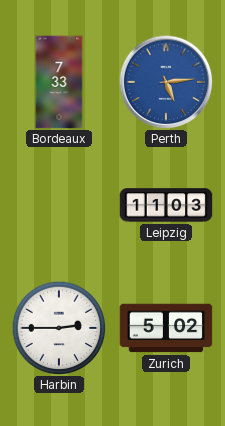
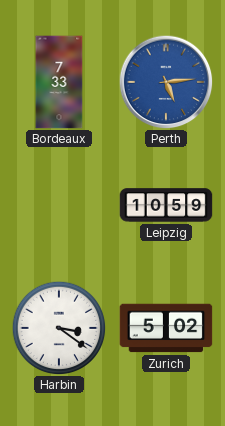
Leipzig: 11:03 -> 10:59 (166, 205)
Harbin: 2:45 -> 3:21 (59, 328)
